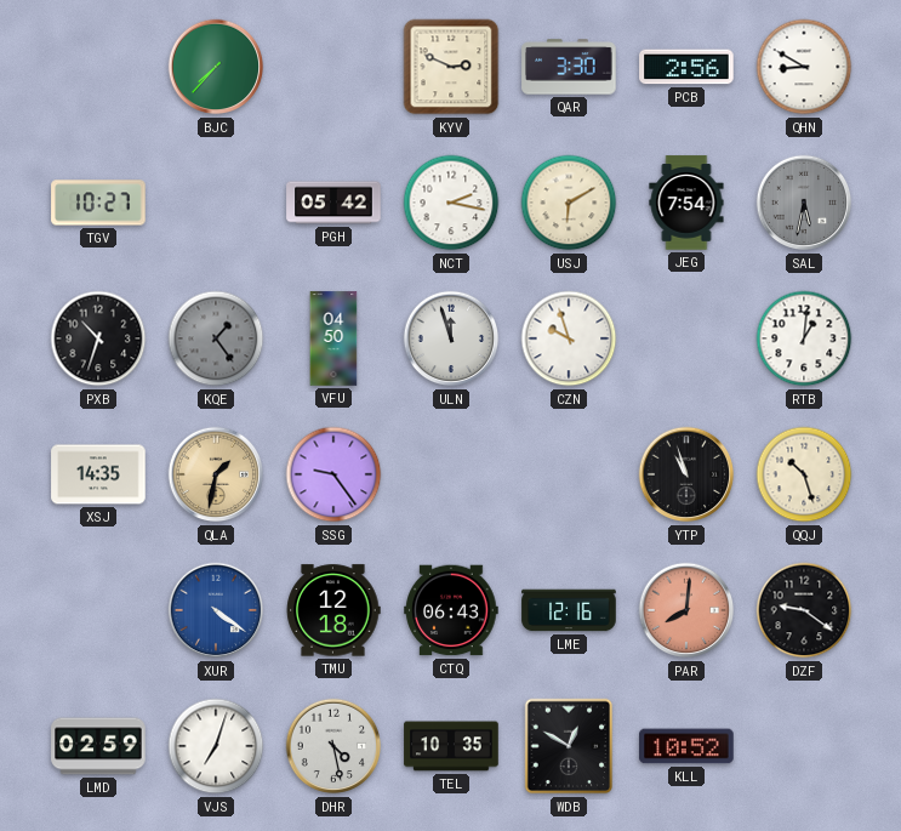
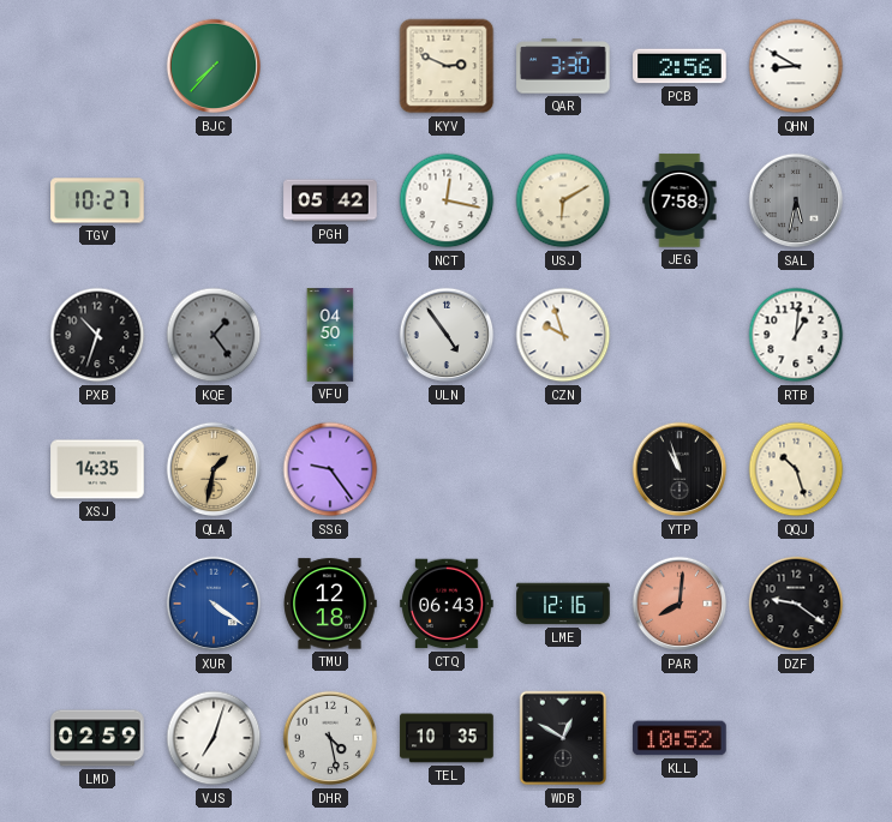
NCT: 2:17 -> 12:17 (447, 200)
JEG: 7:54 -> 7:58 (680, 200)
ULN: 11:57 -> 4:54 (447, 335)
